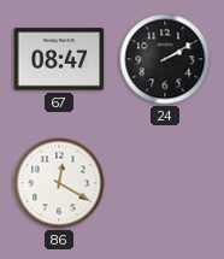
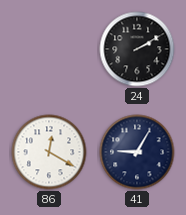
67: 08:47 -> none (59, 59)
41: none -> 9:05 (137, 152)
